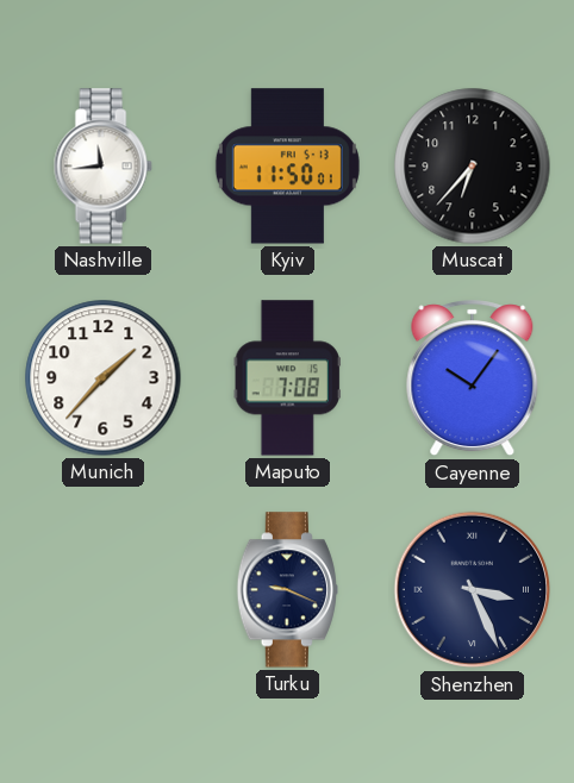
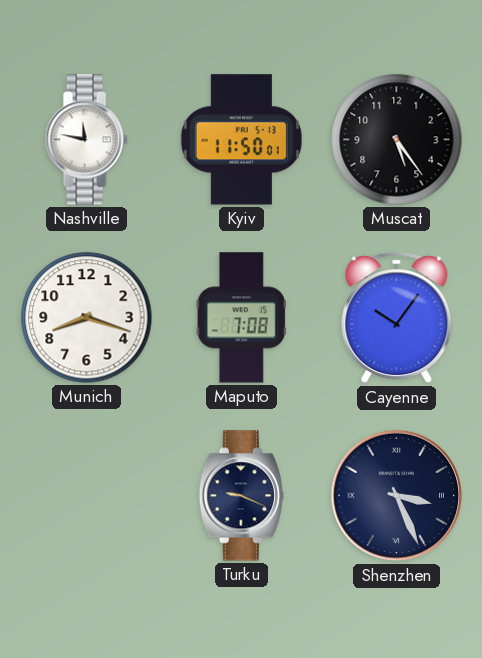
Nashville: 11:44 -> 11:47 (86, 140)
Muscat: 6:37 -> 5:24 (397, 140)
Munich: 1:37 -> 8:18 (87, 318)
